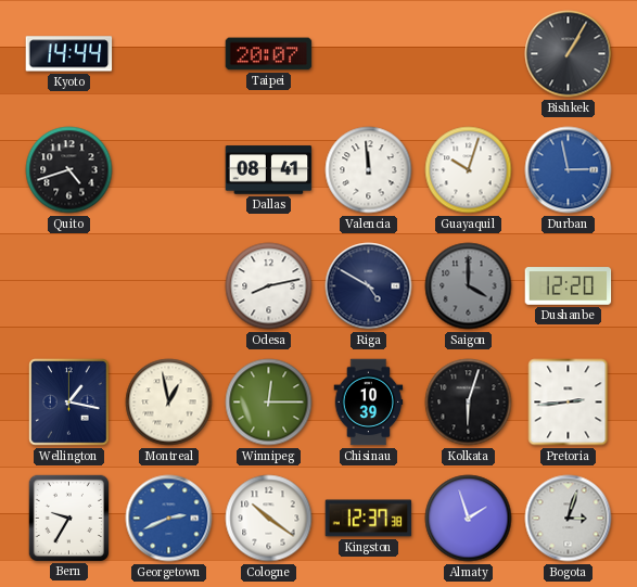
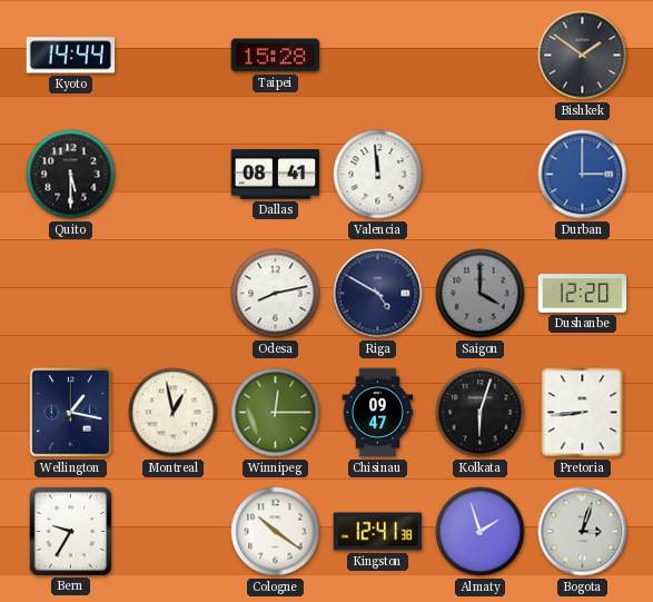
Taipei: 20:07 -> 15:28 (276, 56)
Bishkek: 1:05 -> 1:51 (583, 56)
Quito: 4:42 -> 5:30 (71, 175)
Guayaquil: 10:03 -> none (469, 170)
Durban: 2:58 -> 3:00 (583, 175)
Chisinau: 10:39 -> 09:47 (378, 413)
Pretoria: 2:44 -> 8:44 (583, 413)
Georgetown: 2:41 -> none (169, 519)
Kingston: 12:37 -> 12:41 (378, 532)
